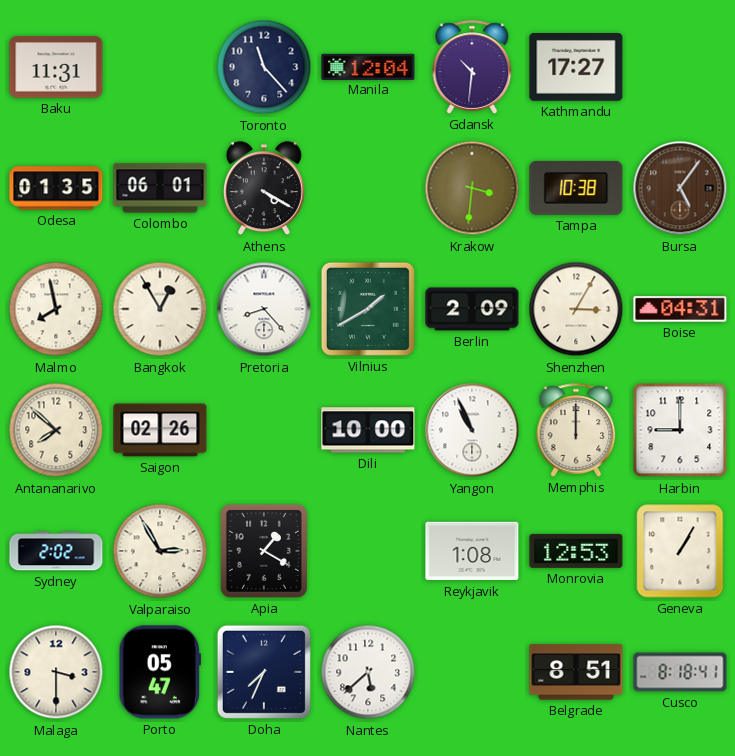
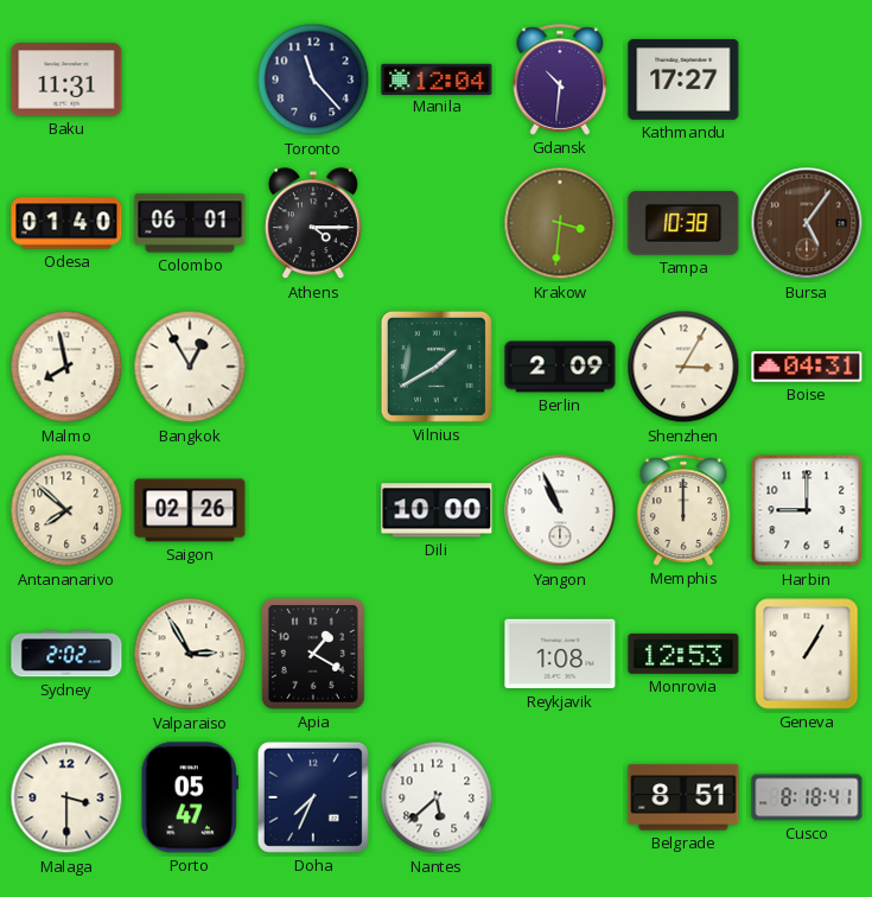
Odesa: 01:35 -> 01:40 (66, 223)
Athens: 4:20 -> 4:15 (313, 224)
Pretoria: 8:23 -> none (264, 309)
